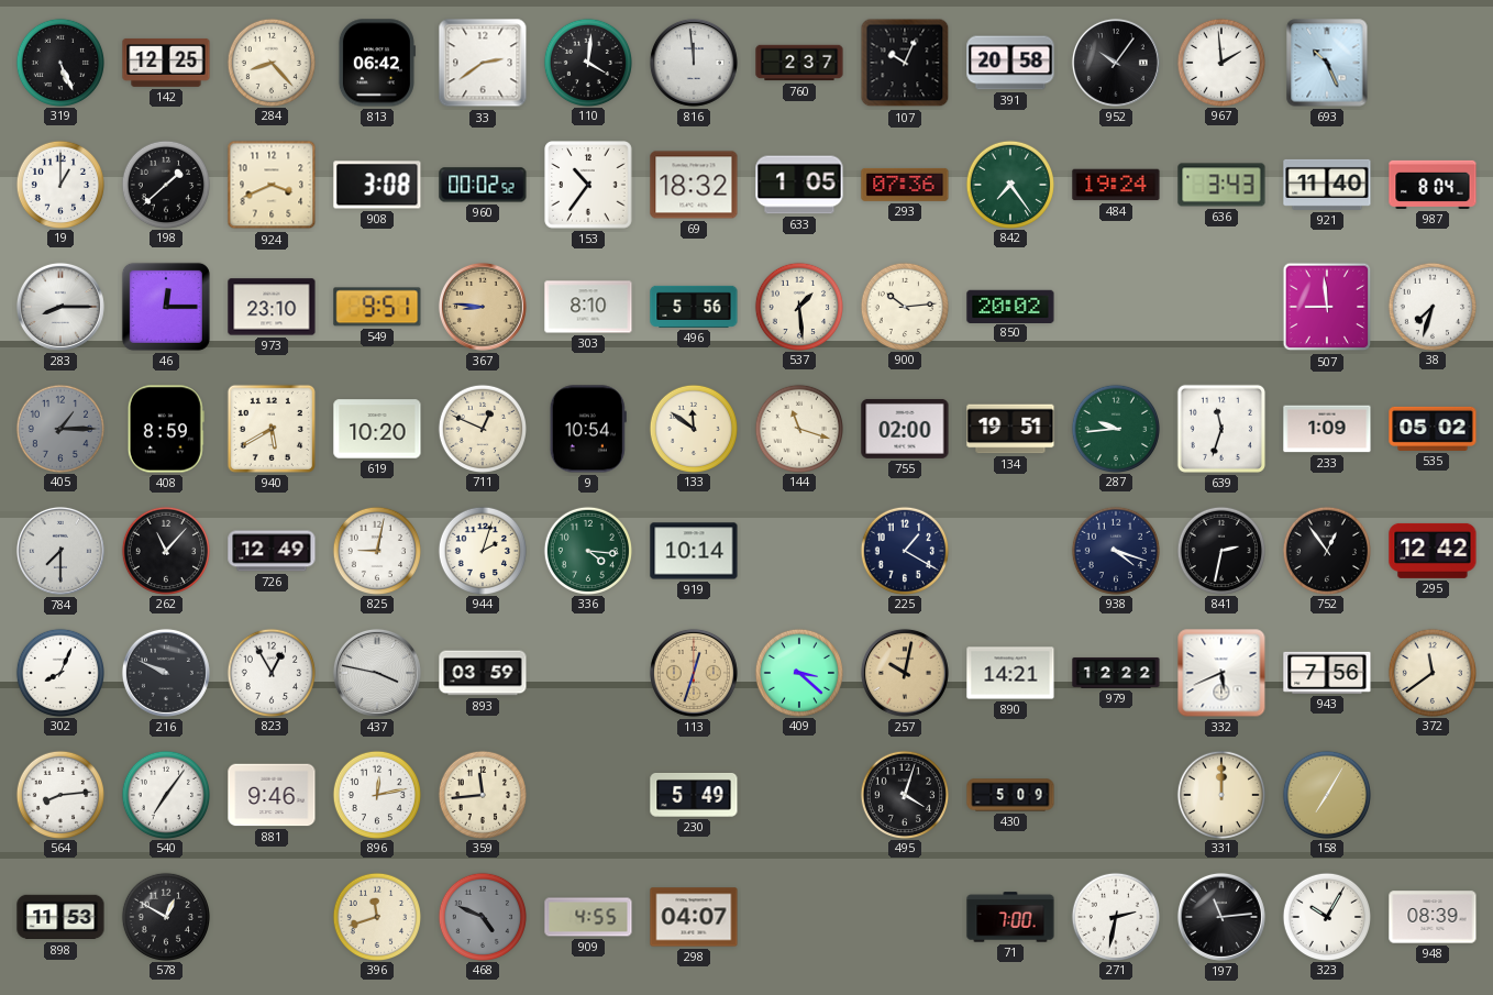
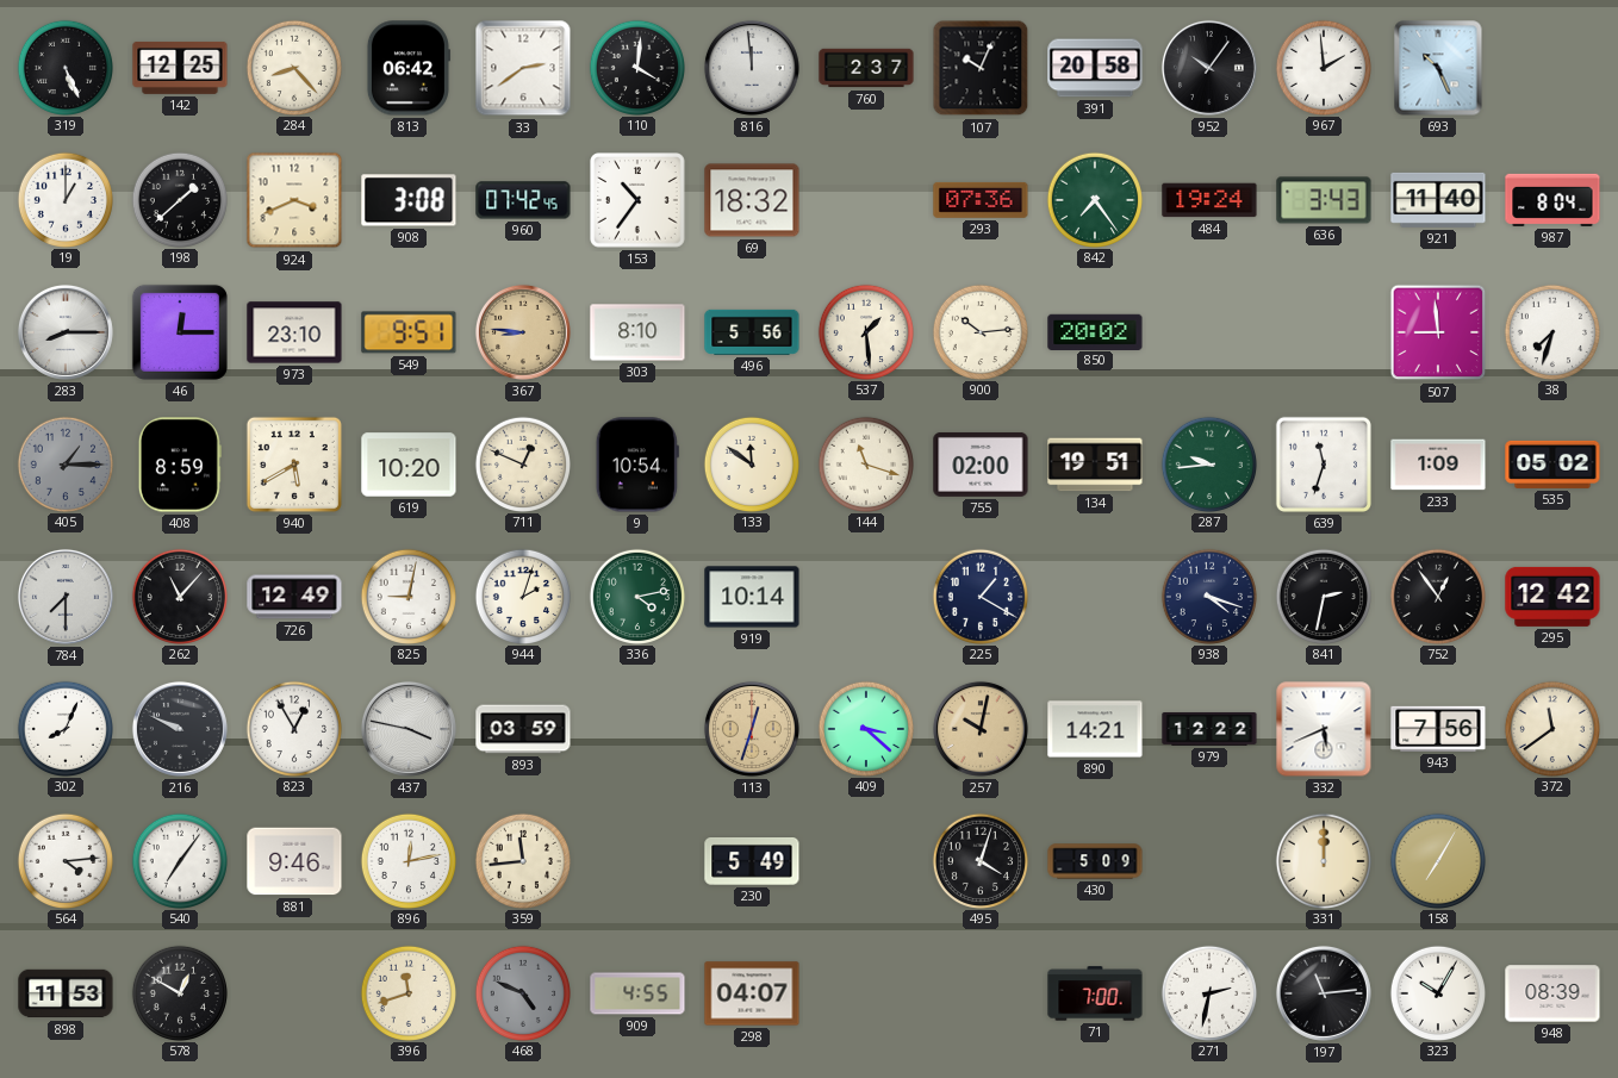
960: 00:02 -> 07:42 (523, 200)
633: 1:05 -> none (799, 185)
336: 4:16 -> 4:13 (636, 596)
564: 8:14 -> 4:14 (64, 860)
